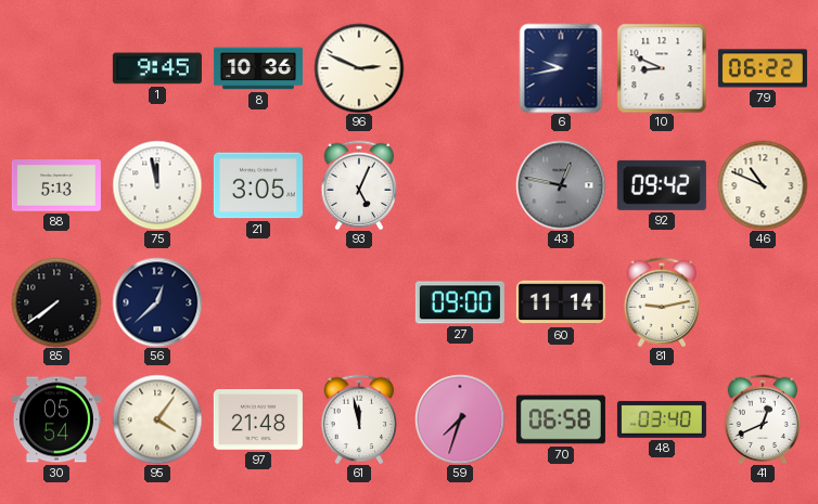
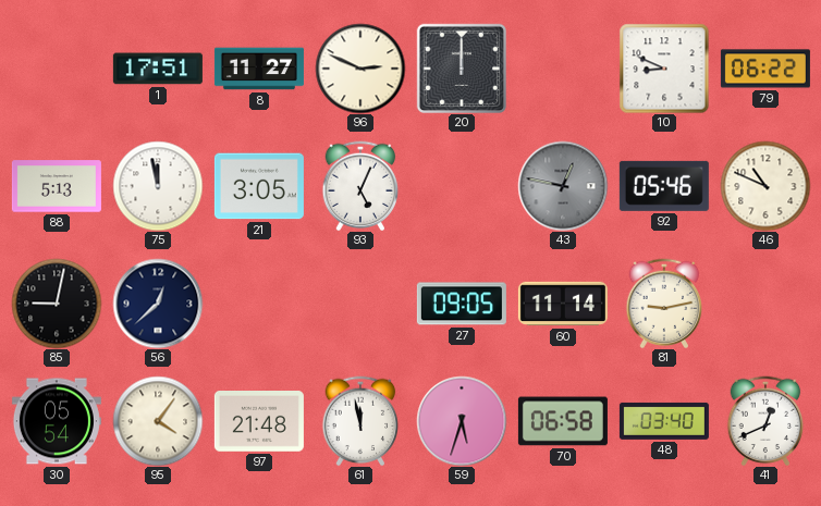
1: 9:45 -> 17:51 (158, 69)
8: 10:36 -> 11:27 (259, 69)
20: none -> 12:00 (461, 67)
6: 9:43 -> none (561, 68)
92: 09:42 -> 05:46 (664, 186)
85: 7:39 -> 9:02 (57, 304)
27: 09:00 -> 09:05 (462, 304)
59: 7:33 -> 5:33 (462, 421)
